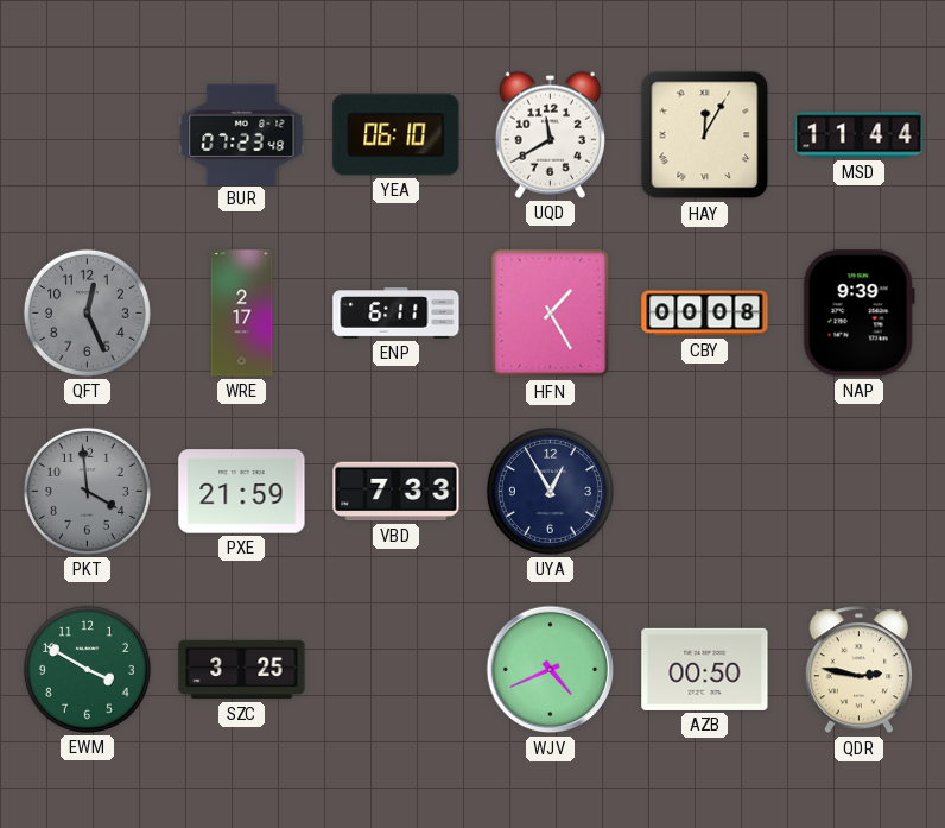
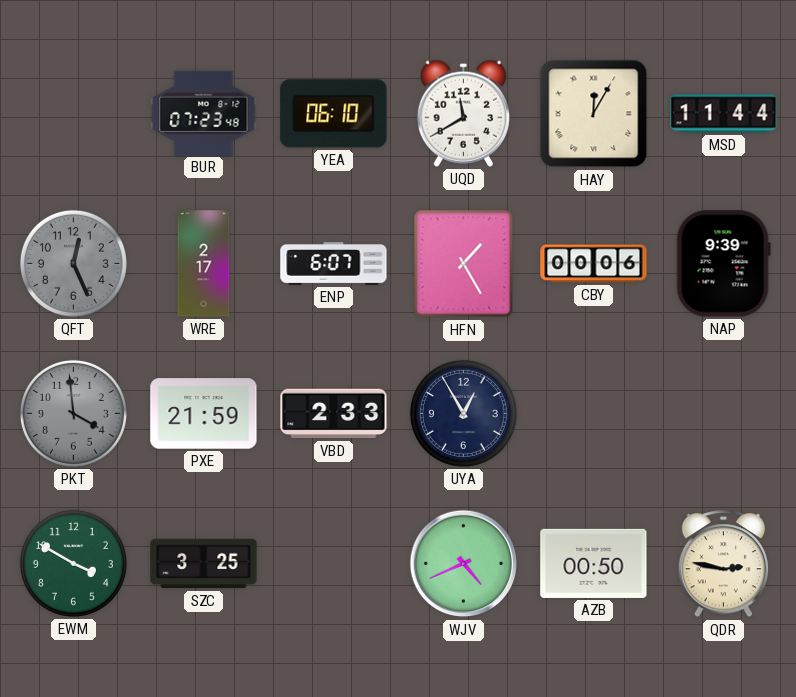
ENP: 6:11 -> 6:07 (334, 264)
CBY: 00:08 -> 00:06 (594, 264)
VBD: 7:33 -> 2:33 (334, 414)
